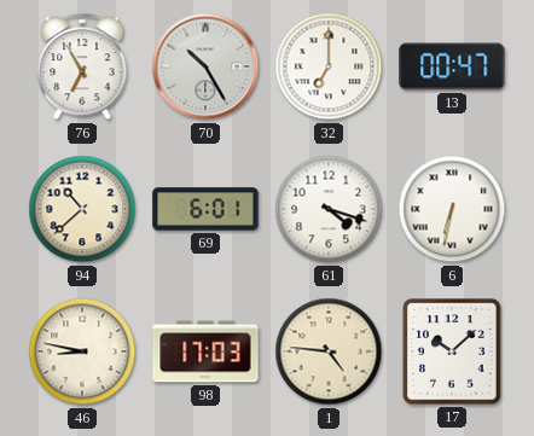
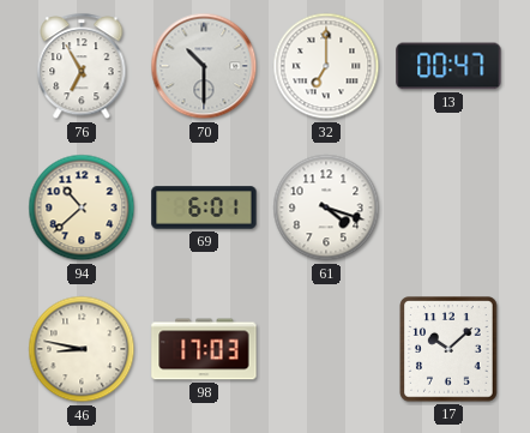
70: 10:25 -> 10:30 (204, 66)
6: 6:32 -> none (452, 209)
1: 4:46 -> none (329, 351)
